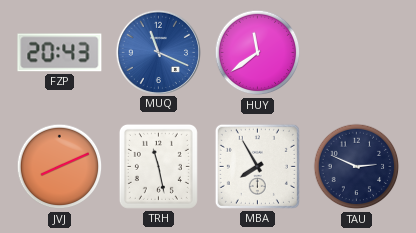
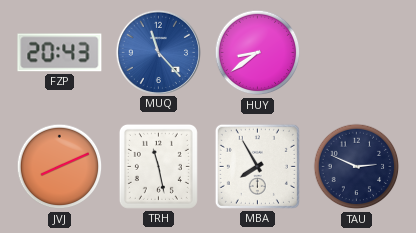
MUQ: 11:19 -> 11:23 (158, 52)
HUY: 11:39 -> 8:39 (258, 53)
